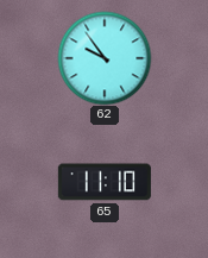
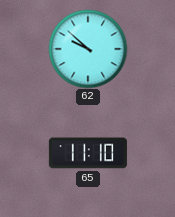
62: 9:54 -> 9:52 (88, 49)
